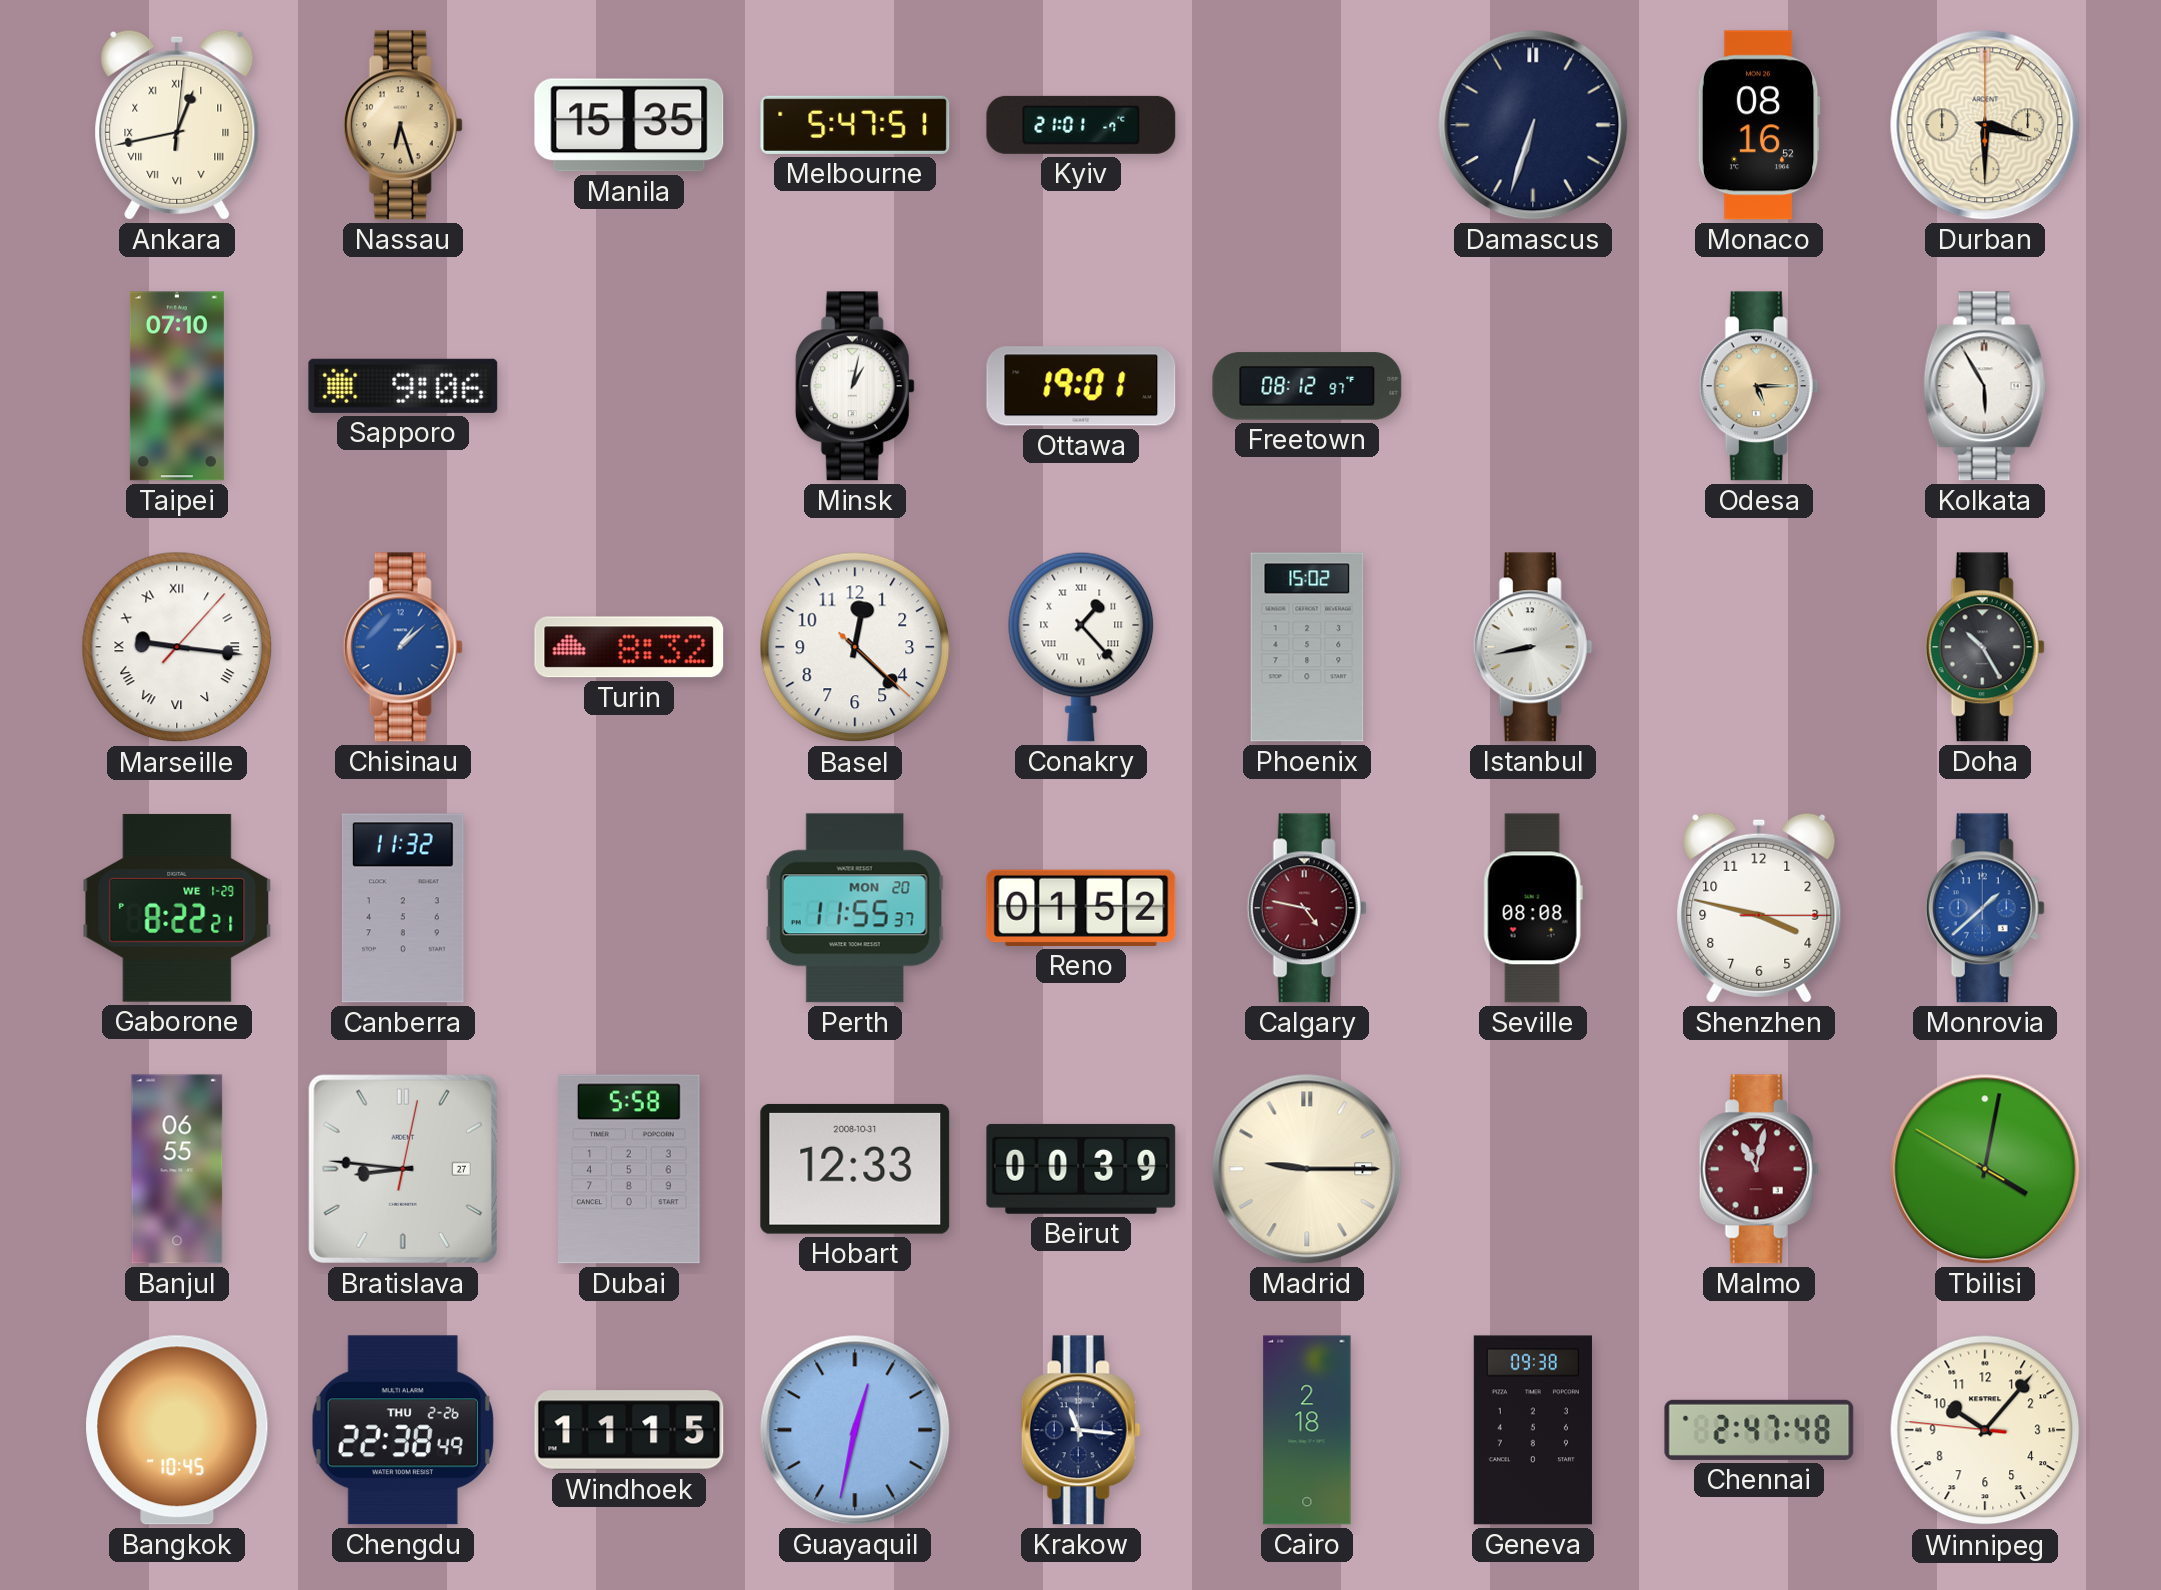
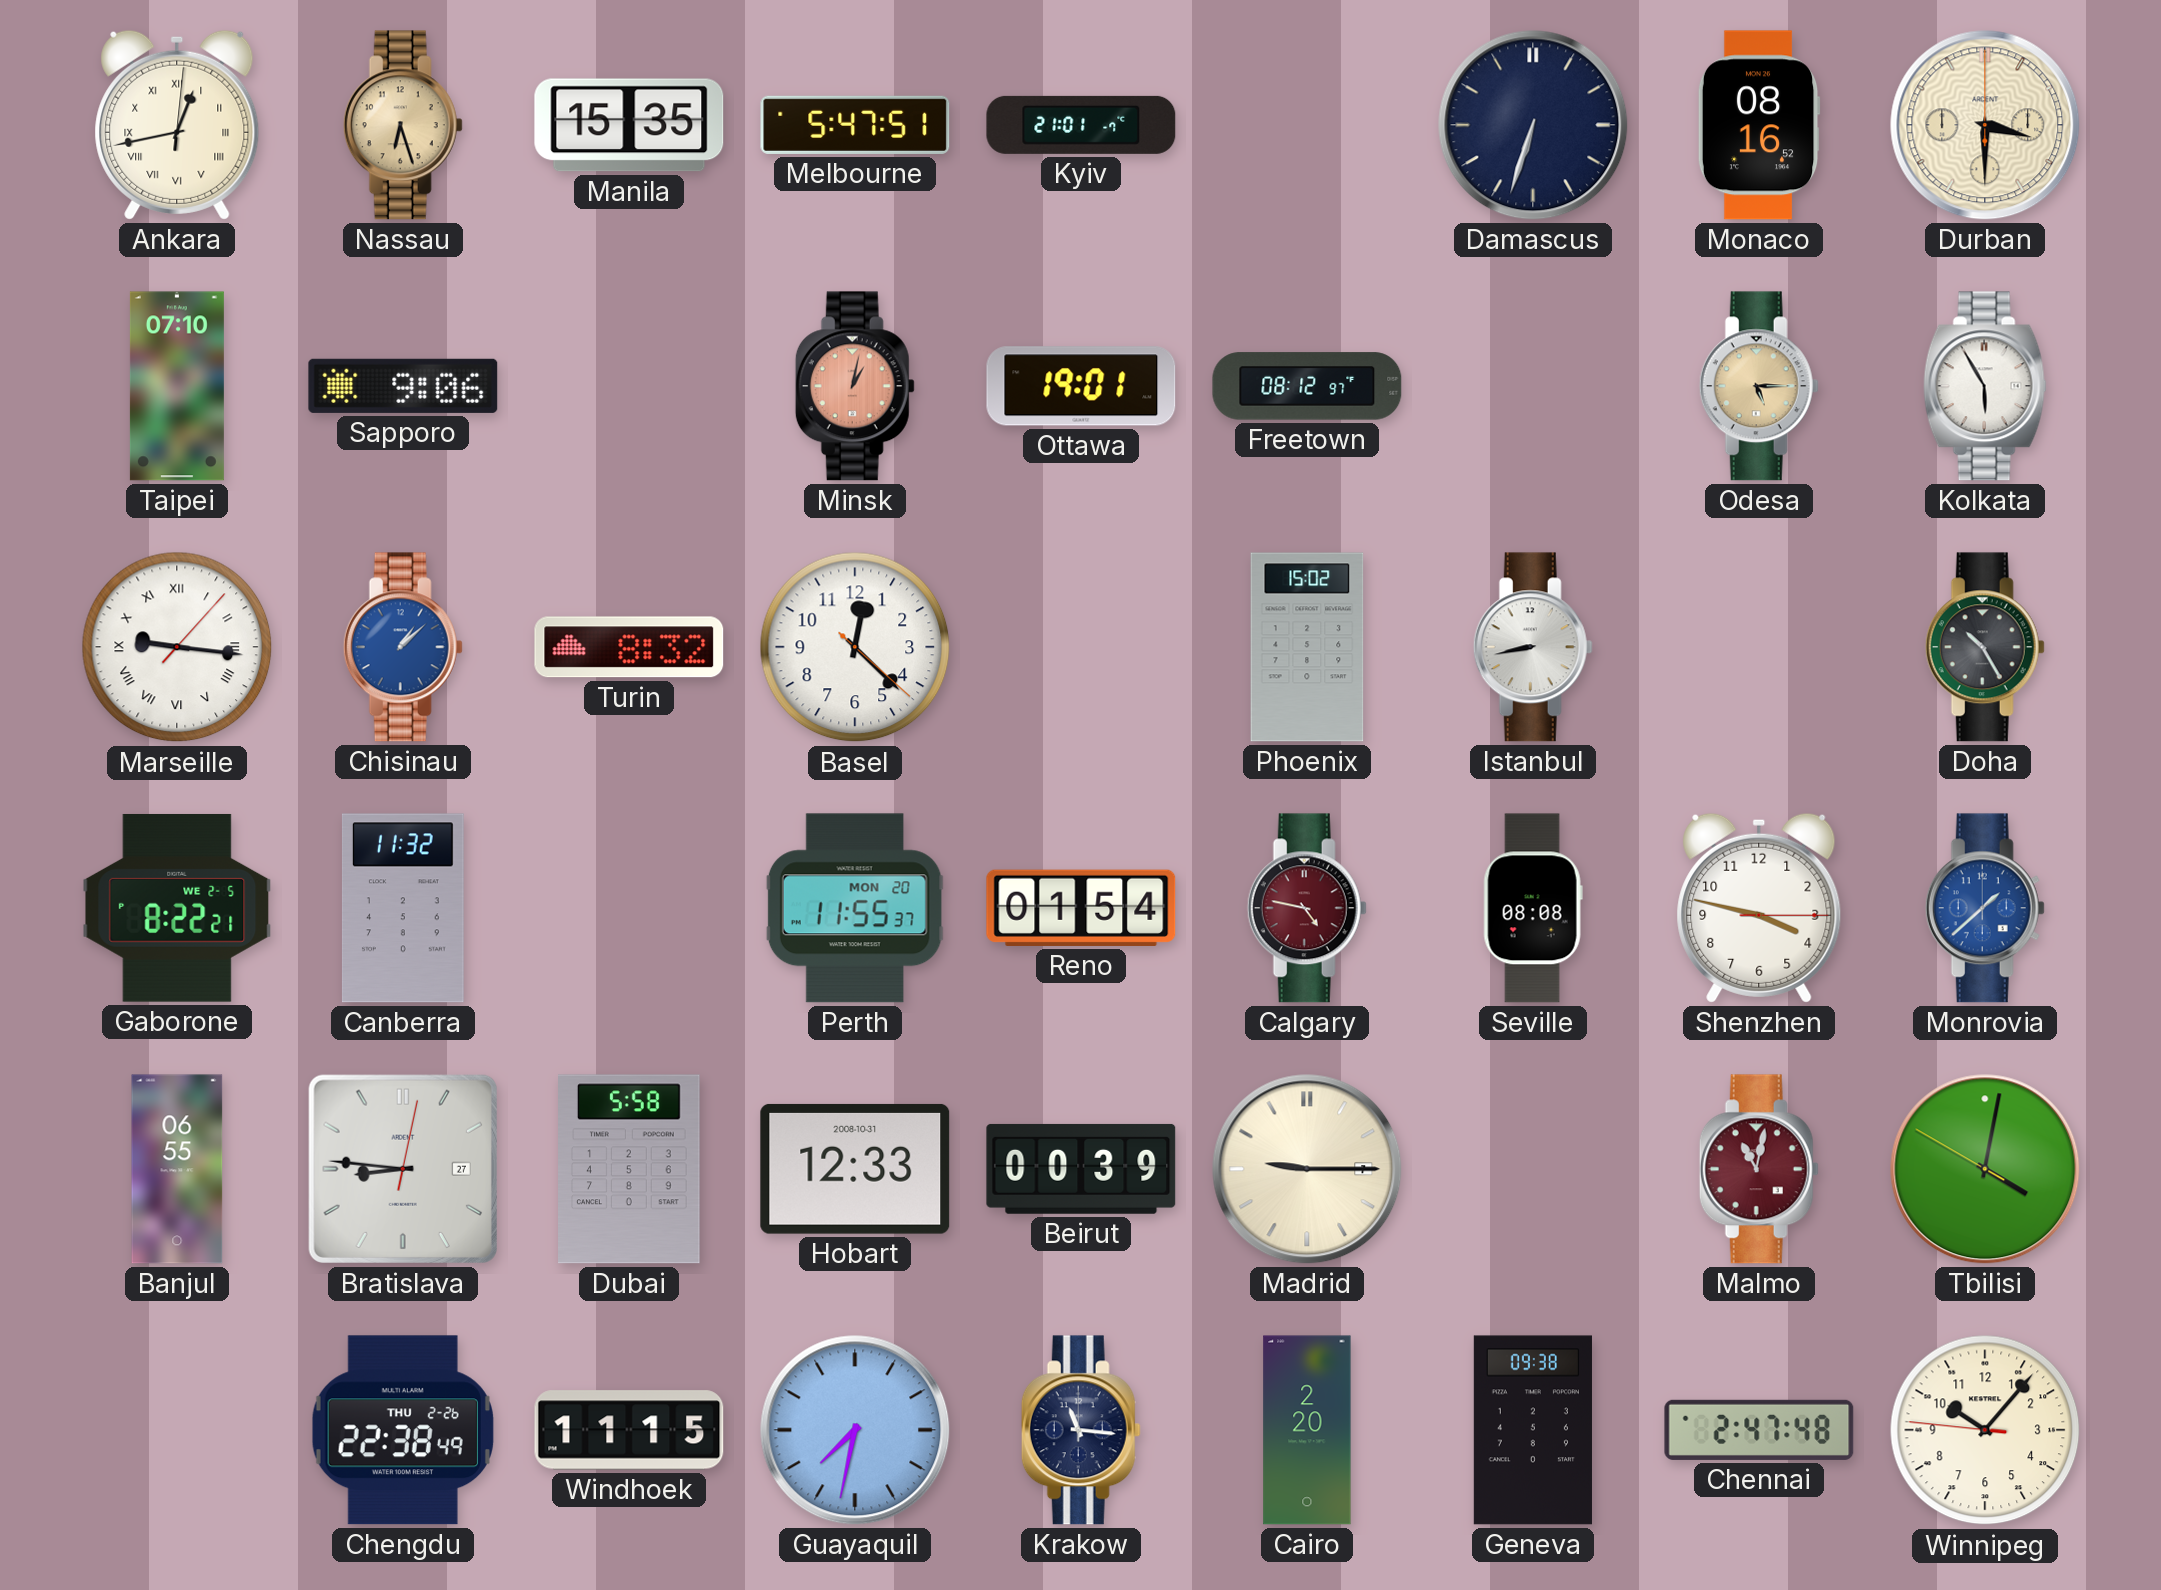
Minsk dial: white -> salmon (855, 386)
Conakry: 1:23 -> none (1081, 647)
Gaborone date: WE 1-29 -> WE 2-5 (177, 908)
Reno: 01:52 -> 01:54 (1081, 908)
Bangkok: 10:45 -> none (177, 1430)
Guayaquil: 12:32 -> 7:32 (855, 1430)
Cairo: 2:18 -> 2:20 (1307, 1430)
